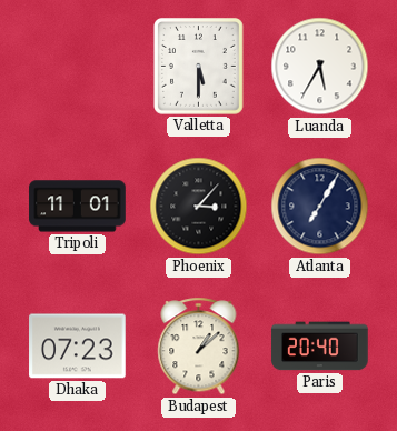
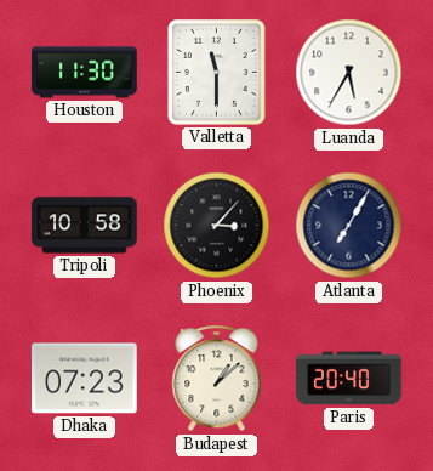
Houston: none -> 11:30 (85, 73)
Valletta: 5:30 -> 11:30 (217, 73)
Tripoli: 11:01 -> 10:58 (85, 226)
